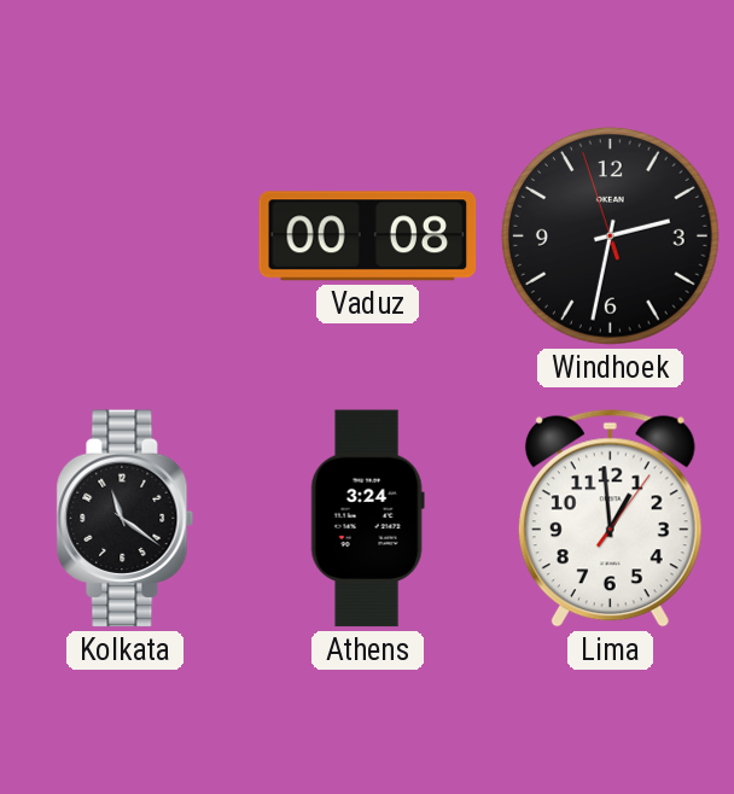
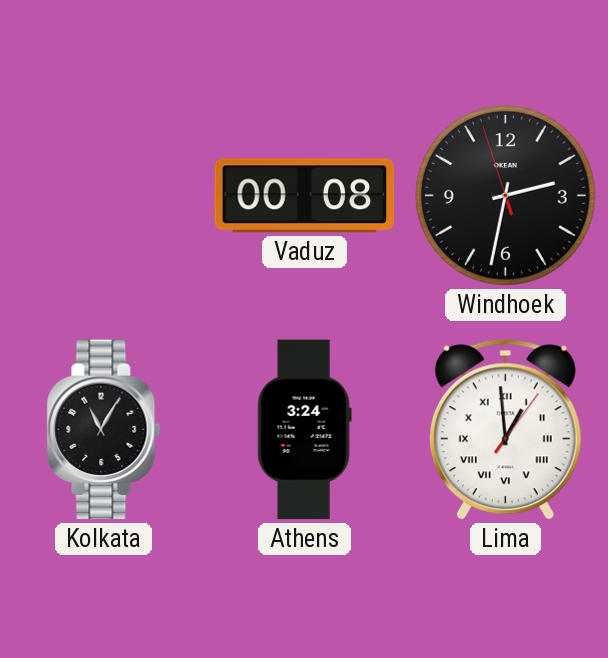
Kolkata: 11:21 -> 11:05 (104, 430)
Lima numerals: Arabic -> Roman (505, 430)
